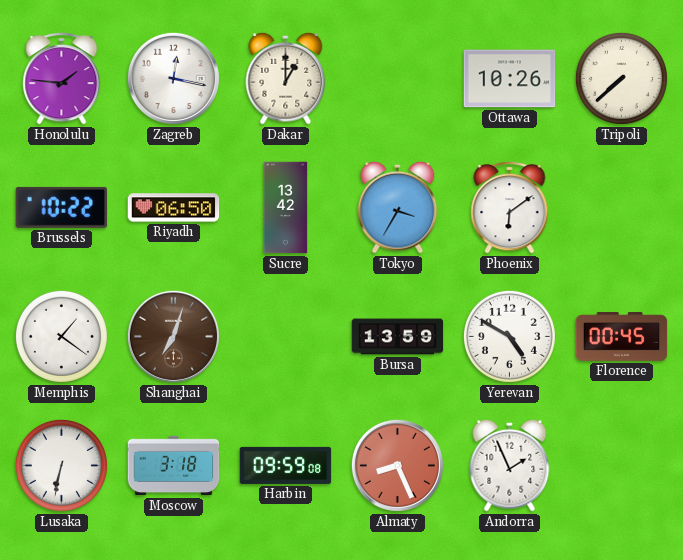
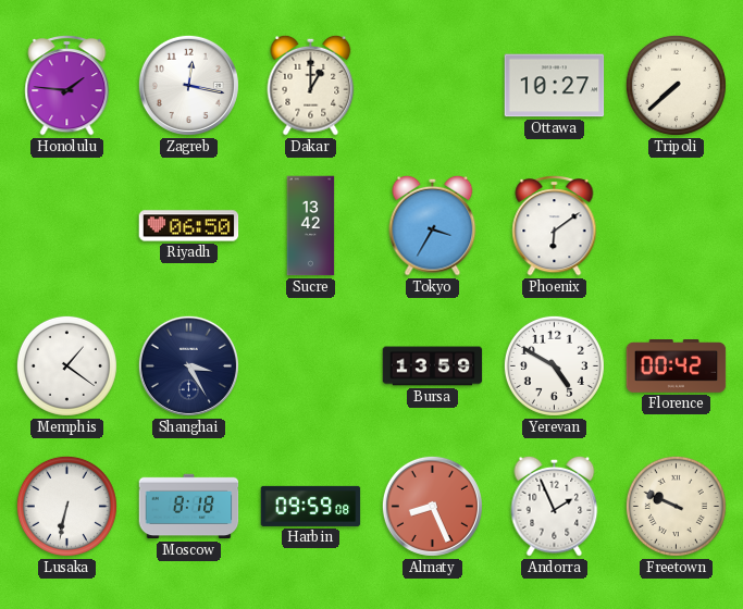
Ottawa: 10:26 -> 10:27 (555, 86)
Brussels: 10:22 -> none (62, 207)
Shanghai: 7:03 -> 3:25 (188, 365)
Shanghai dial: brown -> navy (188, 365)
Florence: 00:45 -> 00:42 (677, 366)
Moscow: 3:18 -> 8:18 (189, 507)
Freetown: none -> 9:49 (676, 506)
